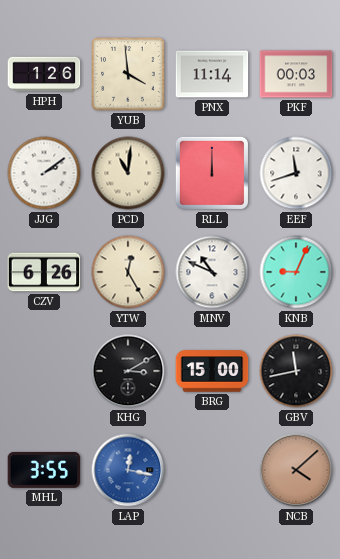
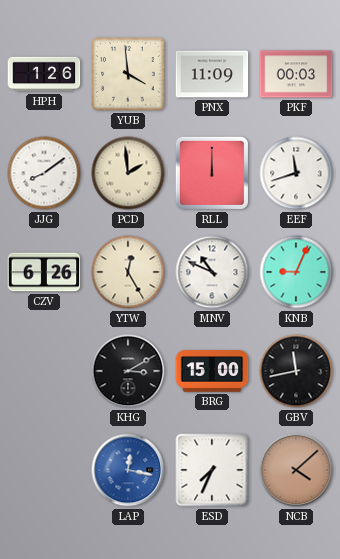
PNX: 11:14 -> 11:09 (212, 74)
JJG: 2:09 -> 8:09 (44, 173)
PCD: 11:01 -> 1:59 (128, 173)
MHL: 3:55 -> none (44, 470)
ESD: none -> 7:34 (212, 470)
